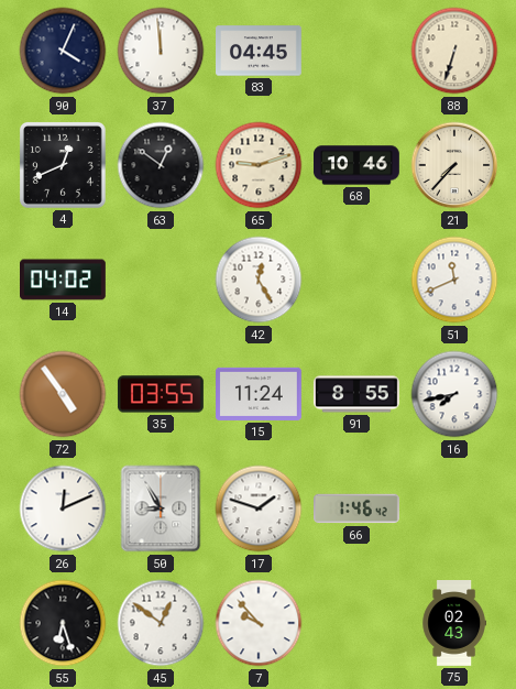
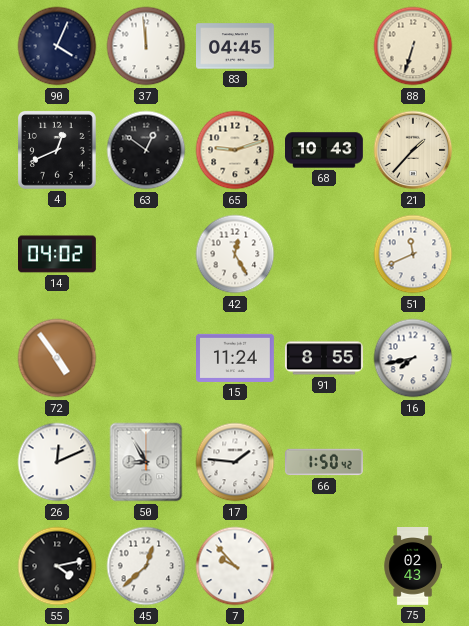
68: 10:46 -> 10:43 (325, 150)
21: 7:37 -> 1:37 (413, 150)
35: 03:55 -> none (161, 394)
17: 1:48 -> 1:46 (235, 462)
66: 1:46 -> 1:50 (325, 462)
55: 6:27 -> 4:13 (57, 566)
45: 12:51 -> 12:38 (146, 566)
